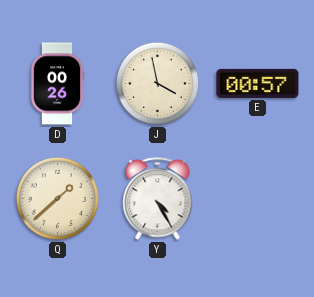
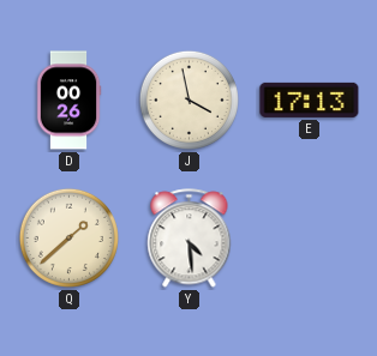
E: 00:57 -> 17:13 (310, 99)
Y: 4:25 -> 4:29 (190, 239)
